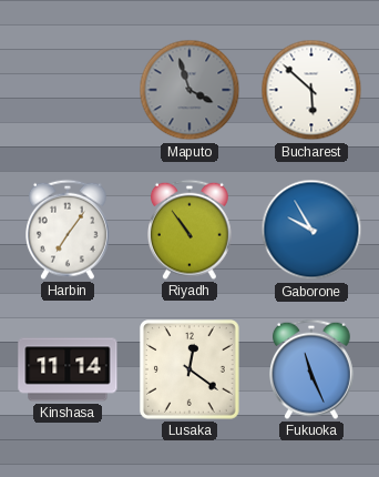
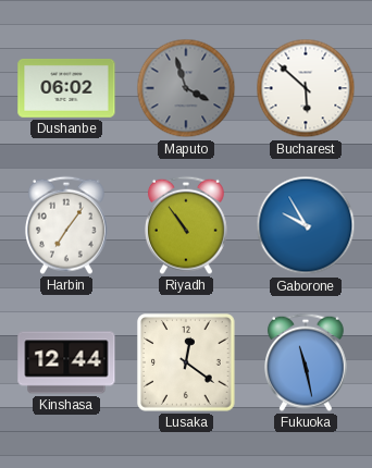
Dushanbe: none -> 06:02 (66, 88)
Kinshasa: 11:14 -> 12:44 (66, 362)
Fukuoka: 11:26 -> 11:28 (307, 362)
